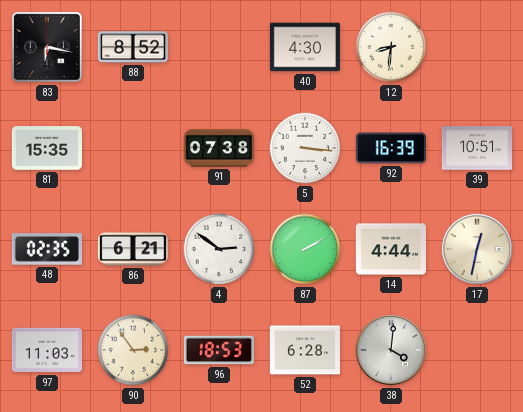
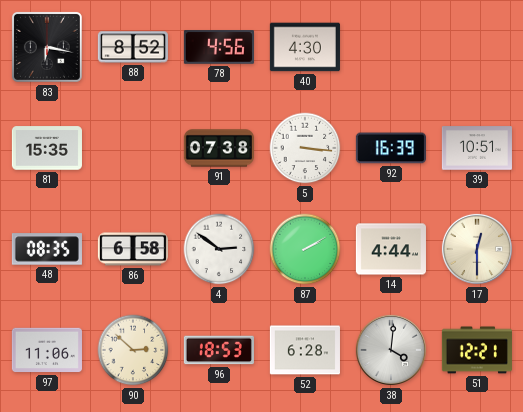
78: none -> 4:56 (219, 47)
12: 8:31 -> none (391, 47)
48: 02:35 -> 08:35 (47, 249)
86: 6:21 -> 6:58 (133, 249)
17: 12:32 -> 12:30 (477, 249)
97: 11:03 -> 11:06 (47, 350)
90: 2:54 -> 2:52 (133, 350)
51: none -> 12:21 (477, 350)
